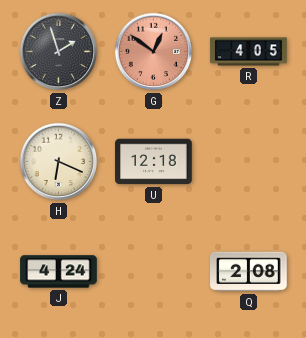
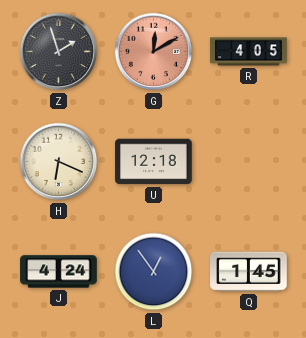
G: 12:51 -> 12:10 (154, 52)
L: none -> 12:54 (154, 272)
Q: 2:08 -> 1:45 (249, 272)
